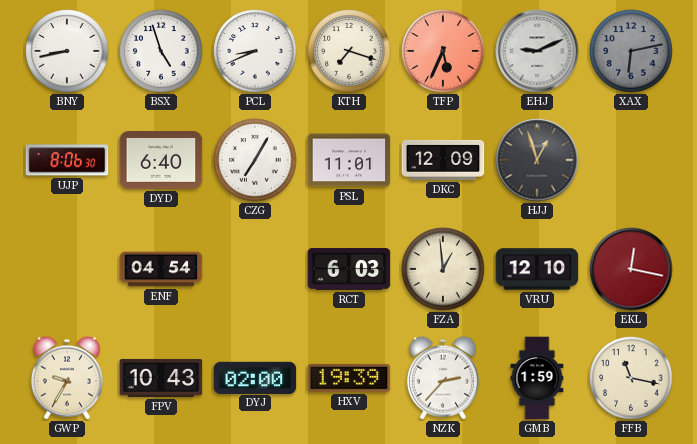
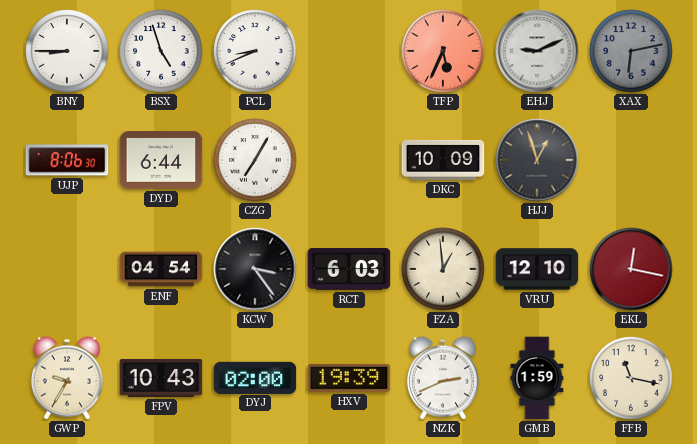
BNY: 8:43 -> 8:45 (67, 51)
KTH: 7:18 -> none (349, 51)
DYD: 6:40 -> 6:44 (161, 160)
PSL: 11:01 -> none (349, 160)
DKC: 12:09 -> 10:09 (443, 160)
KCW: none -> 3:24 (255, 269)
NZK: 2:37 -> 2:41 (443, 378)
